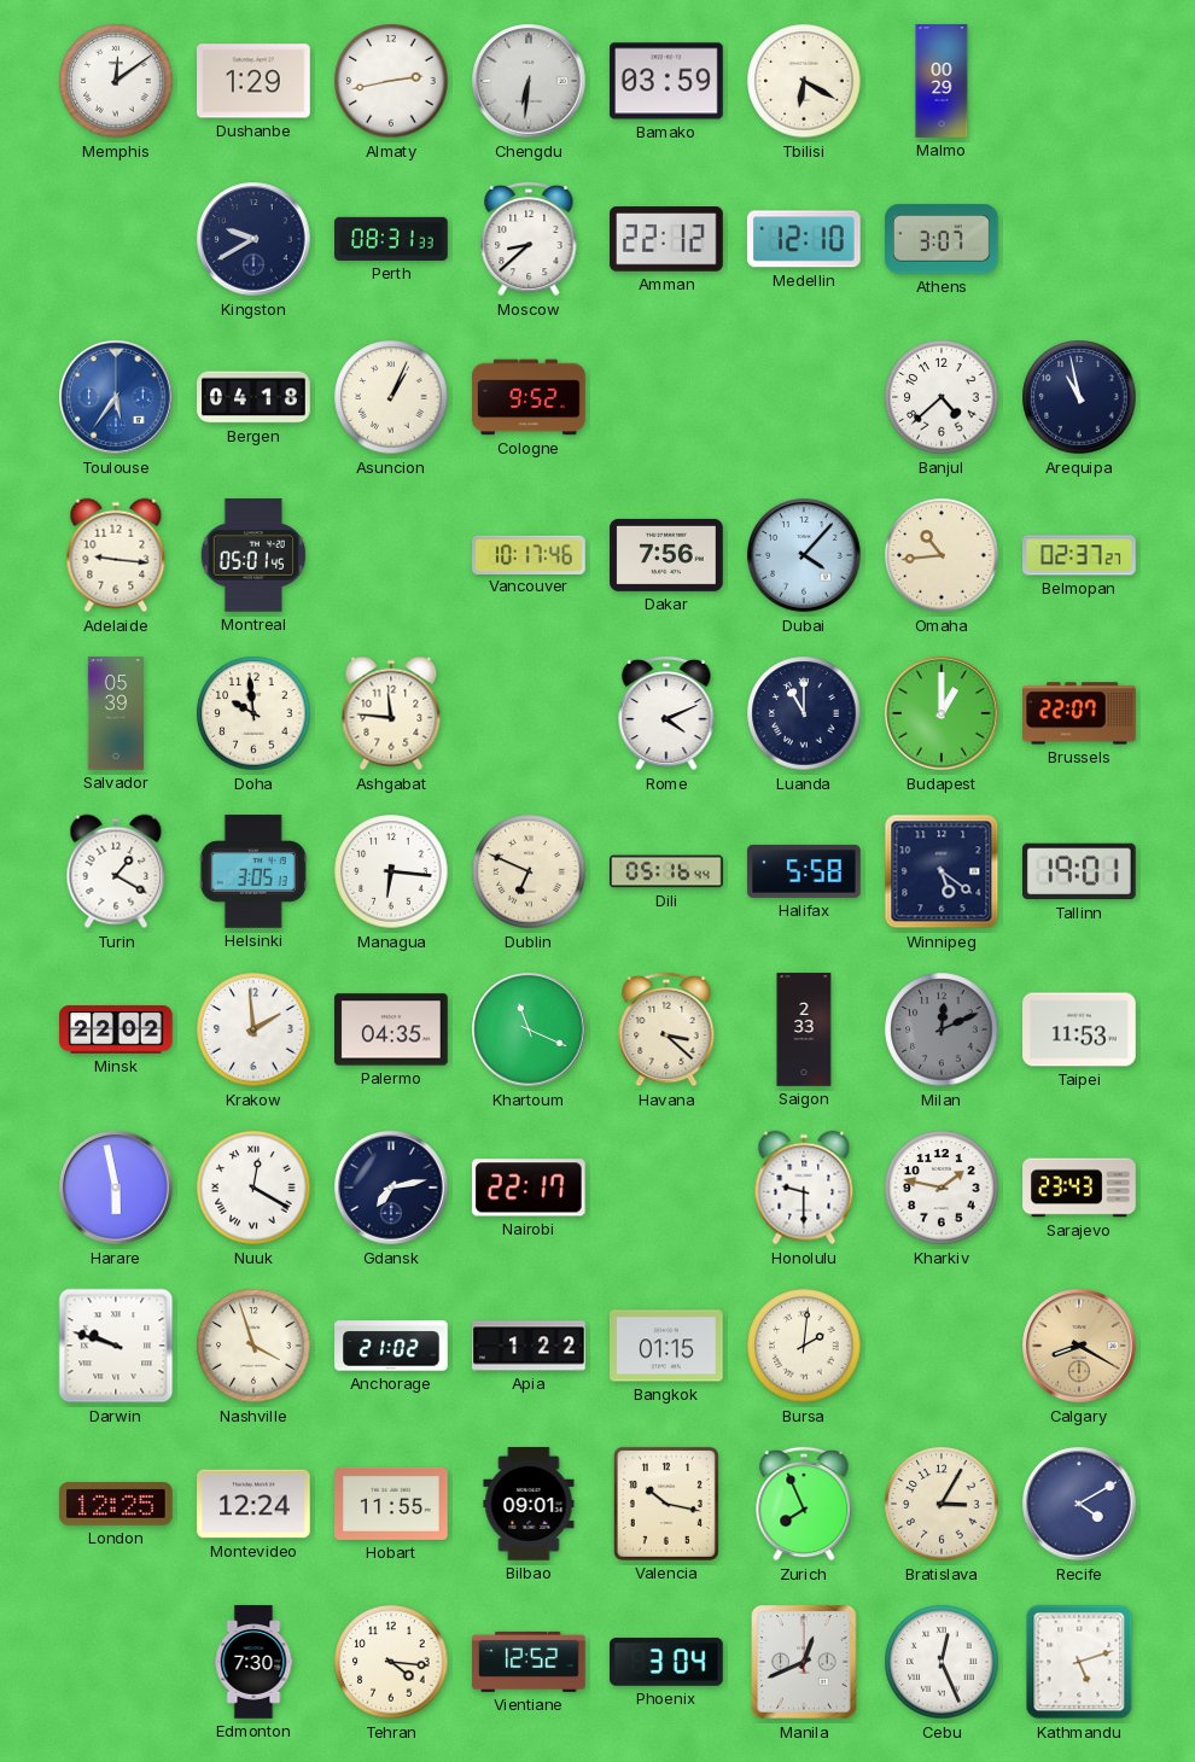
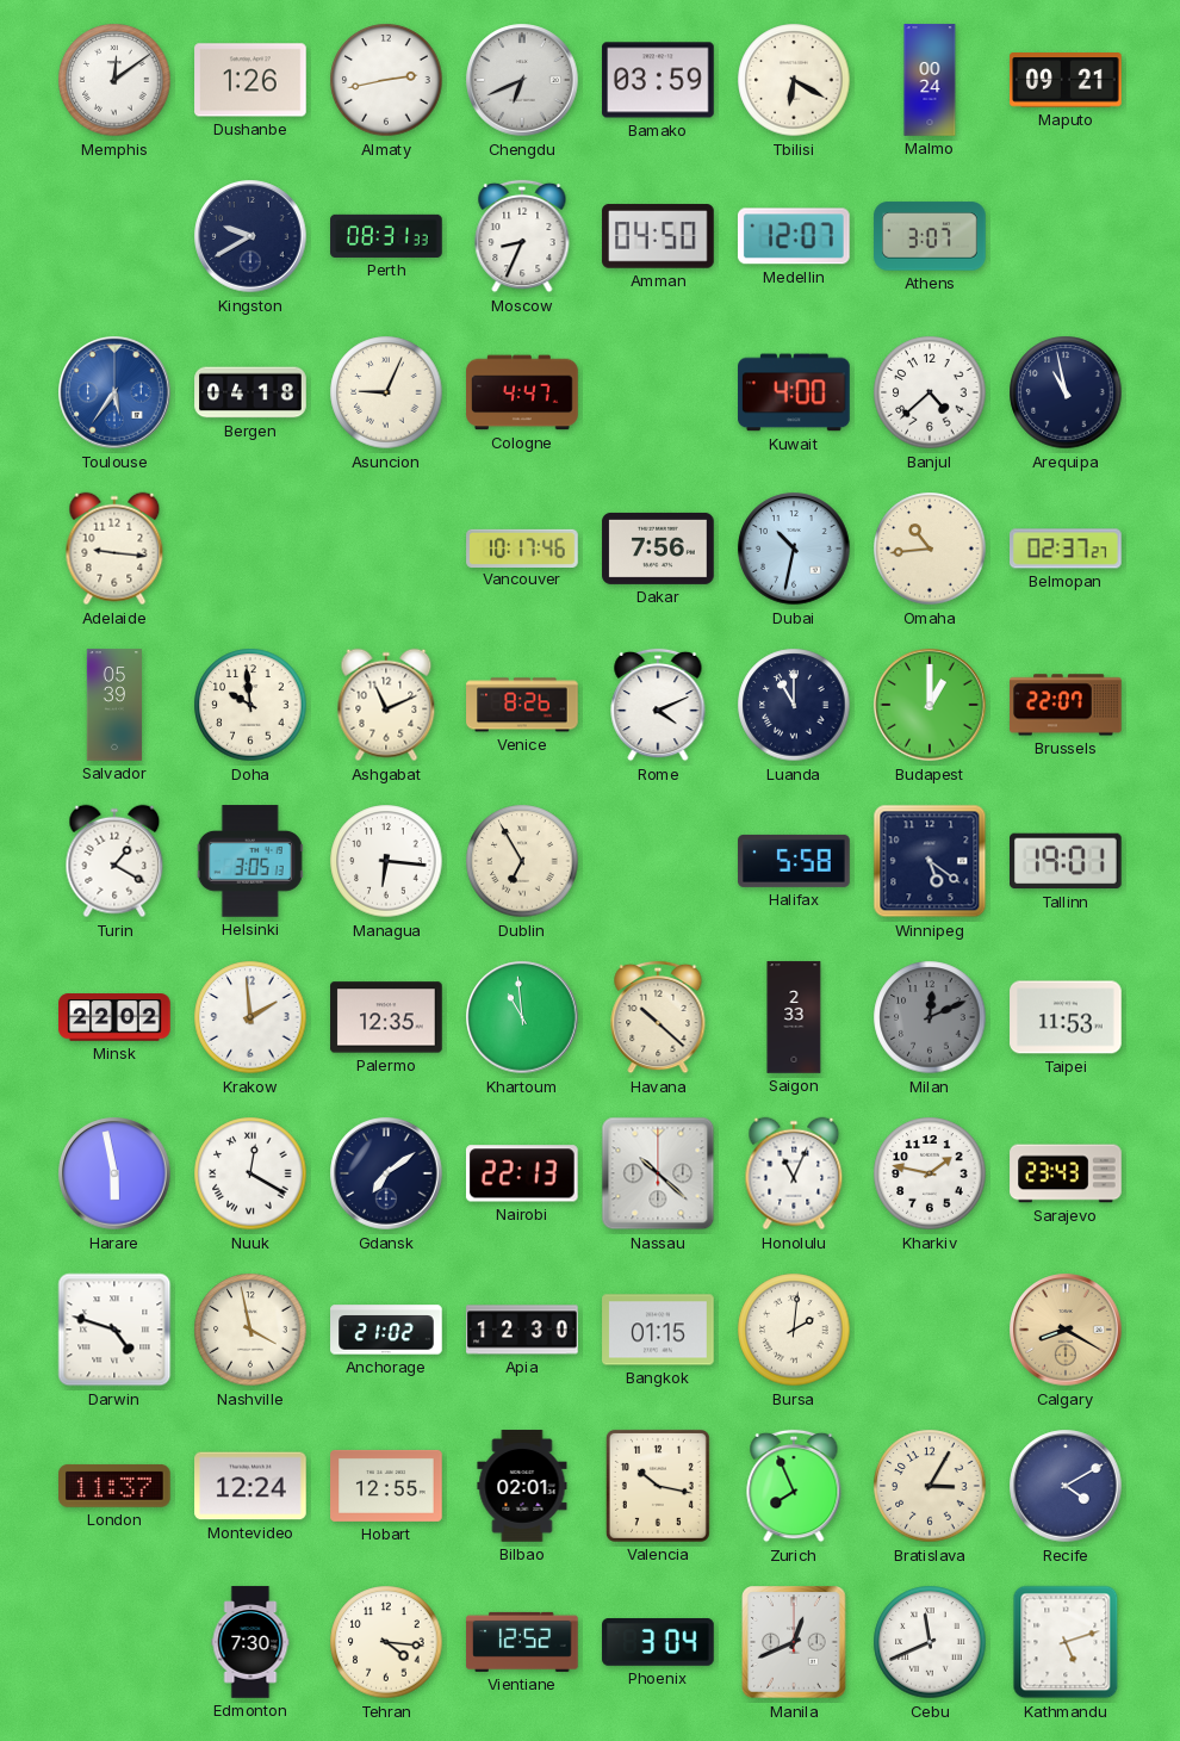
Dushanbe: 1:29 -> 1:26 (250, 80)
Chengdu: 6:31 -> 6:41 (522, 80)
Malmo: 00:29 -> 00:24 (930, 80)
Maputo: none -> 09:21 (1066, 81)
Moscow: 8:38 -> 8:34 (522, 236)
Amman: 22:12 -> 04:50 (658, 236)
Medellin: 12:10 -> 12:07 (794, 236)
Asuncion: 1:04 -> 9:04 (386, 392)
Cologne: 9:52 -> 4:47 (522, 392)
Kuwait: none -> 4:00 (794, 392)
Montreal: 05:01 -> none (253, 556)
Dubai: 4:07 -> 10:32 (794, 549)
Ashgabat: 11:46 -> 11:11 (386, 705)
Venice: none -> 8:26 (522, 705)
Dublin: 6:49 -> 6:55 (522, 861)
Dili: 05:16 -> none (666, 871)
Palermo: 04:35 -> 12:35 (386, 1017)
Khartoum: 11:19 -> 10:59 (522, 1017)
Havana: 3:22 -> 10:22 (658, 1017)
Gdansk: 7:13 -> 7:09 (386, 1173)
Nairobi: 22:17 -> 22:13 (522, 1173)
Nassau: none -> 10:22 (658, 1173)
Honolulu: 9:30 -> 11:04 (794, 1173)
Darwin: 9:48 -> 4:48 (114, 1330)
Nashville: 3:57 -> 3:58 (250, 1330)
Apia: 1:22 -> 12:30 (522, 1330)
London: 12:25 -> 11:37 (116, 1486)
Hobart: 11:55 -> 12:55 (386, 1486)
Bilbao: 09:01 -> 02:01 (522, 1486)
Cebu: 12:26 -> 11:41 (930, 1642)
